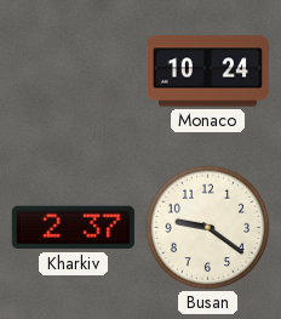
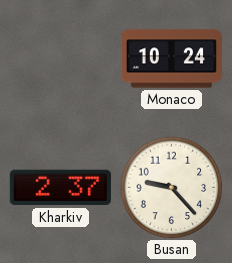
Busan: 9:21 -> 9:23 (172, 188)
